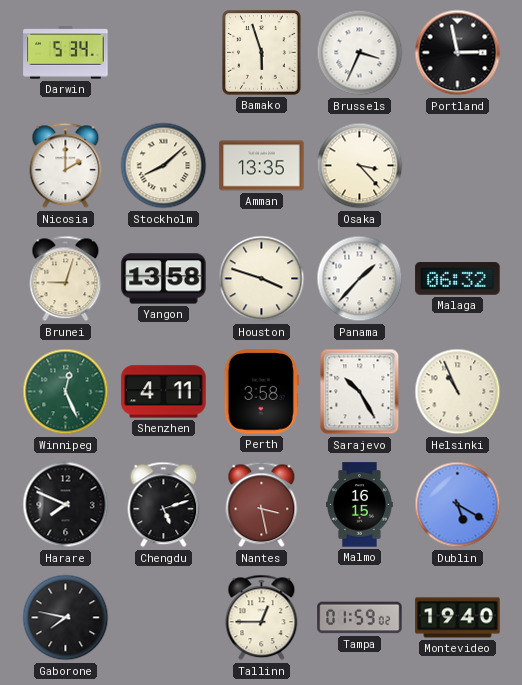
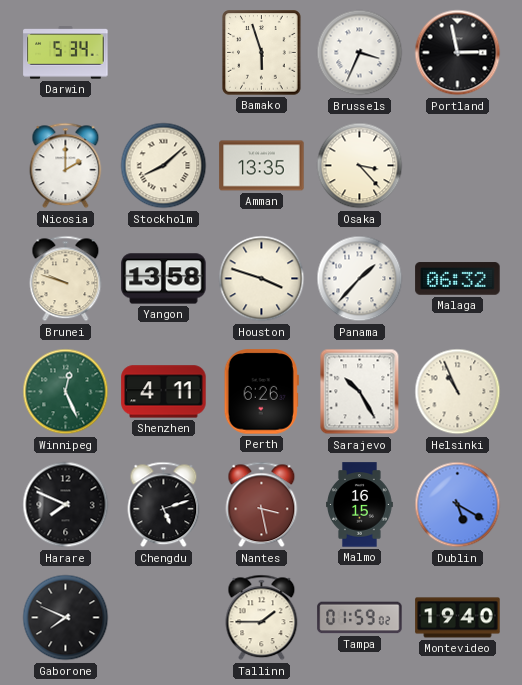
Brunei: 9:03 -> 9:48 (66, 279)
Perth: 3:58 -> 6:26 (261, 392)
Gaborone: 7:47 -> 7:49 (66, 618)
Tallinn: 12:45 -> 1:45 (262, 618)
